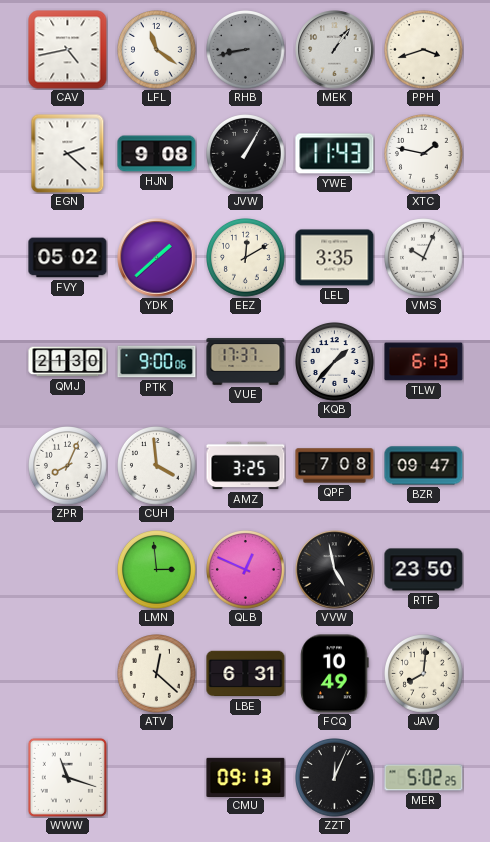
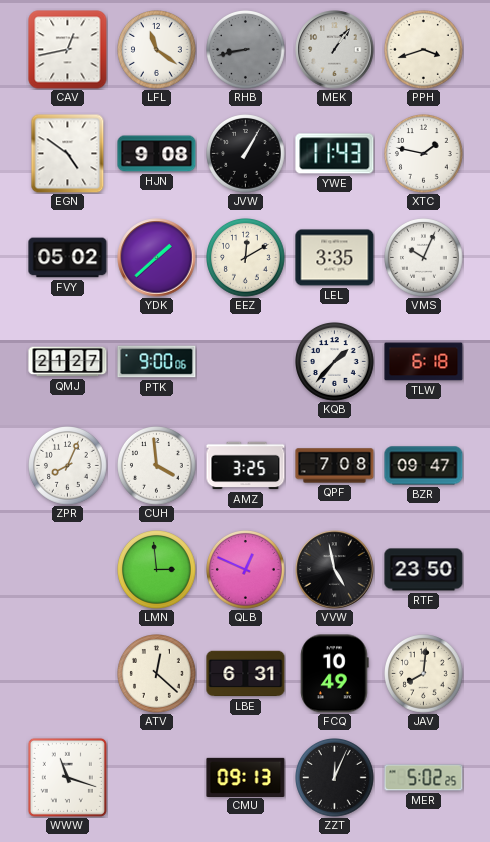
CAV: 4:43 -> 12:43 (68, 50)
EGN: 2:22 -> 4:51 (68, 154)
QMJ: 21:30 -> 21:27 (68, 362)
VUE: 17:37 -> none (246, 362)
TLW: 6:13 -> 6:18 (424, 362)
